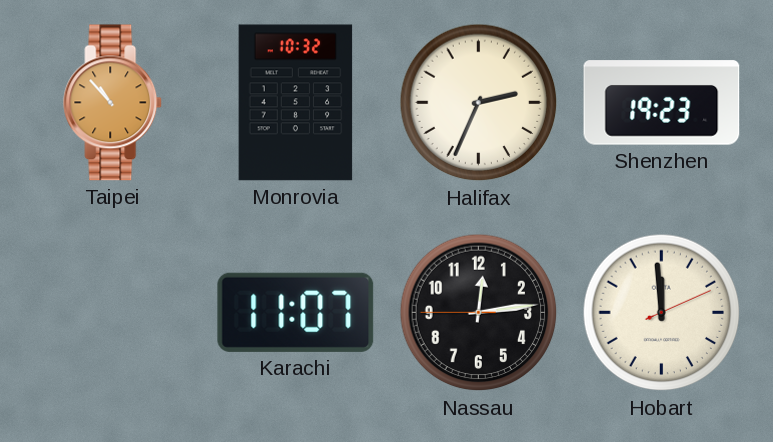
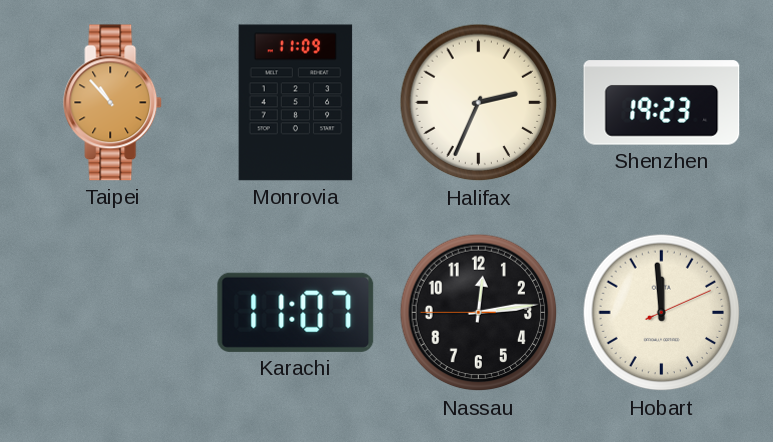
Monrovia: 10:32 -> 11:09 (296, 103)
